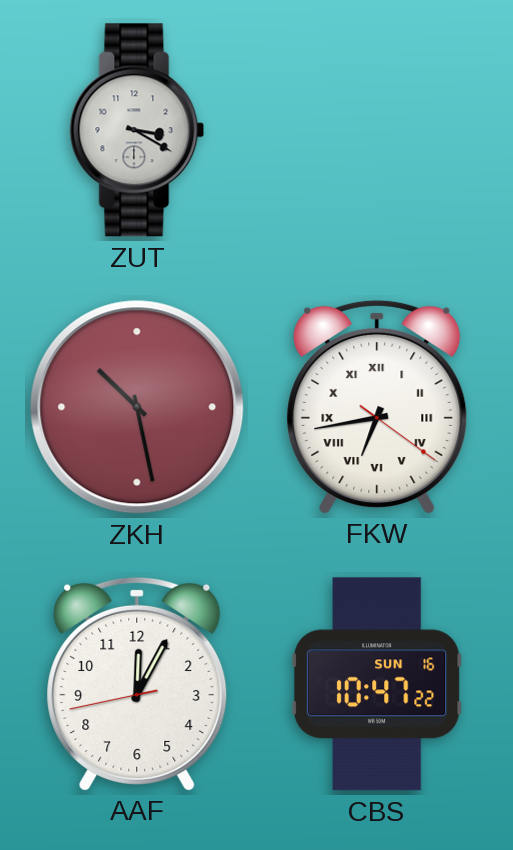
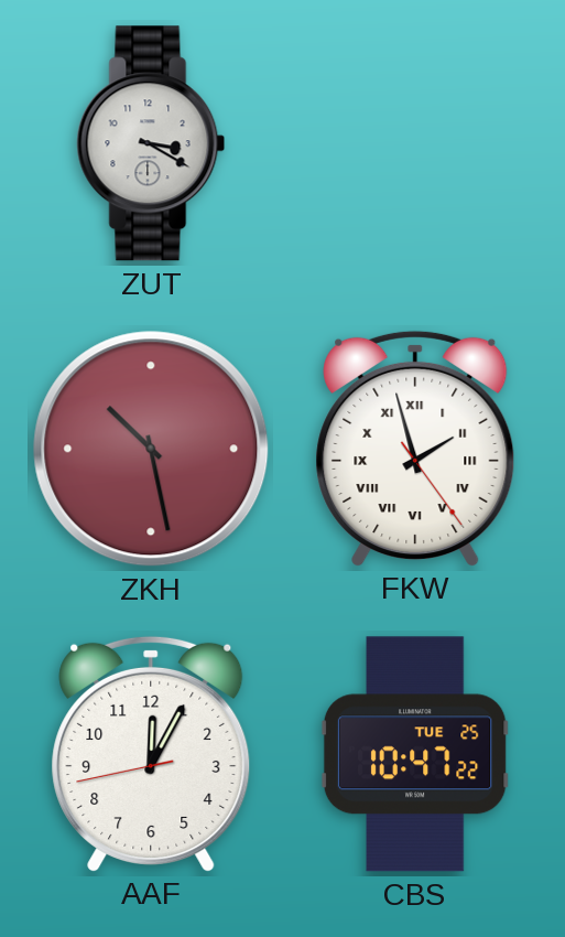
FKW: 6:43 -> 1:57 (415, 448)
CBS date: SUN 16 -> TUE 25 (415, 754)
